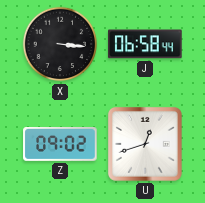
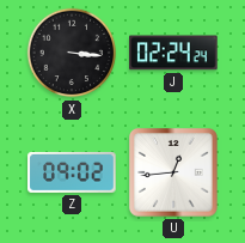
J: 06:58 -> 02:24 (173, 53)
U: 12:42 -> 12:44 (173, 172)
